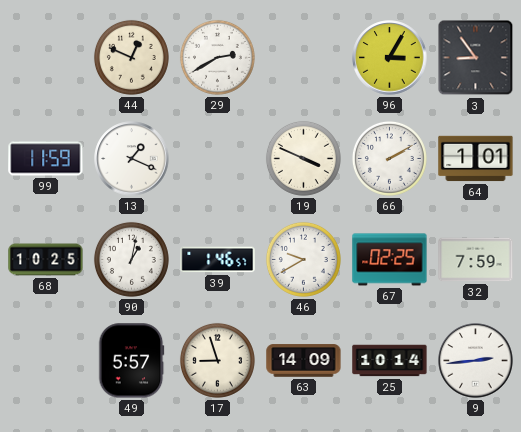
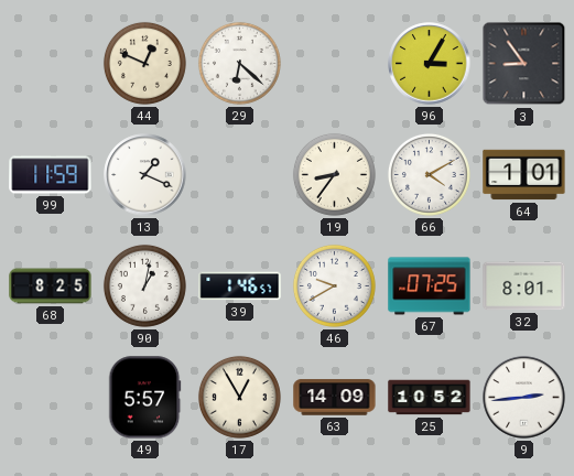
29: 2:40 -> 6:22 (239, 63)
19: 3:49 -> 8:36 (334, 174)
66: 2:10 -> 4:10 (429, 174)
68: 10:25 -> 8:25 (51, 286)
67: 02:25 -> 07:25 (430, 286)
32: 7:59 -> 8:01 (524, 286)
17: 8:57 -> 12:55 (239, 397)
25: 10:14 -> 10:52 (430, 398)
